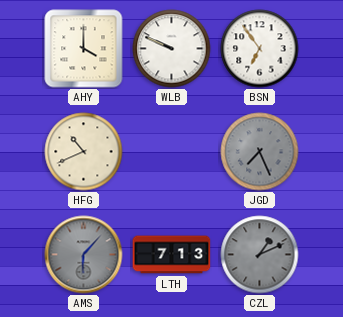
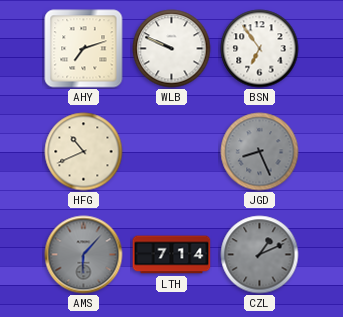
AHY: 4:00 -> 7:12 (84, 49)
JGD: 7:26 -> 8:26 (260, 152)
LTH: 7:13 -> 7:14 (172, 255)
